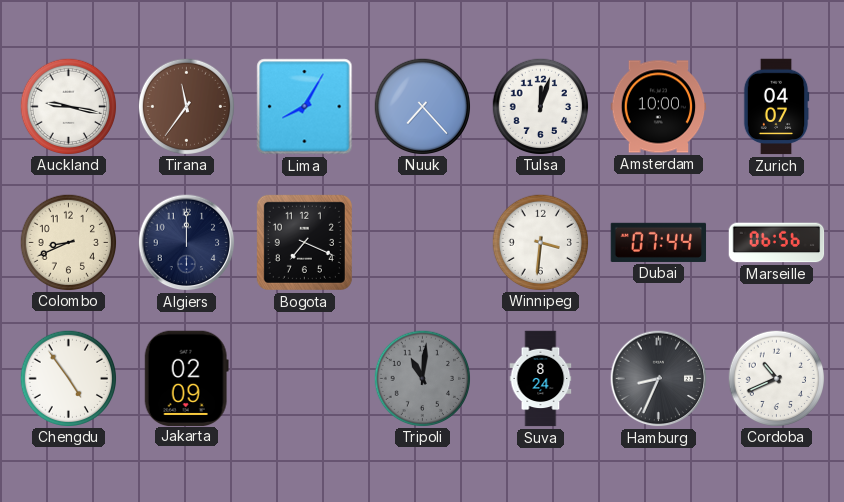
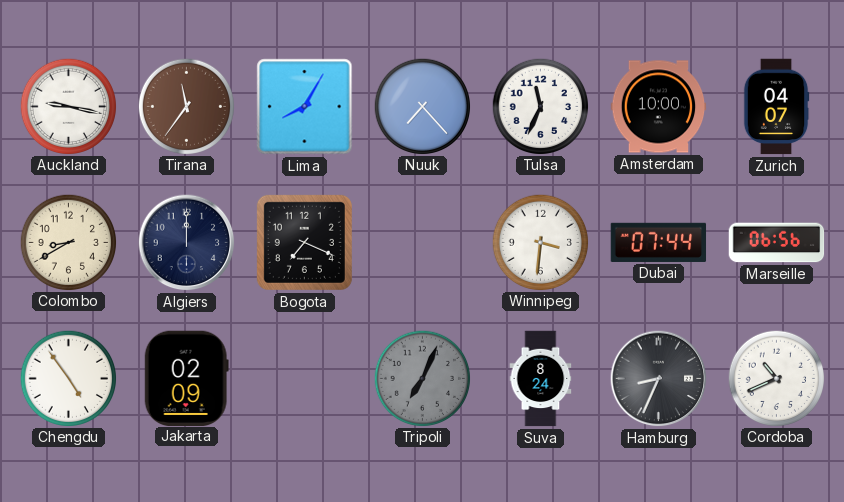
Tulsa: 12:03 -> 11:34 (540, 106)
Colombo: 8:41 -> 8:40 (68, 242)
Tripoli: 11:01 -> 7:04 (422, 378)
